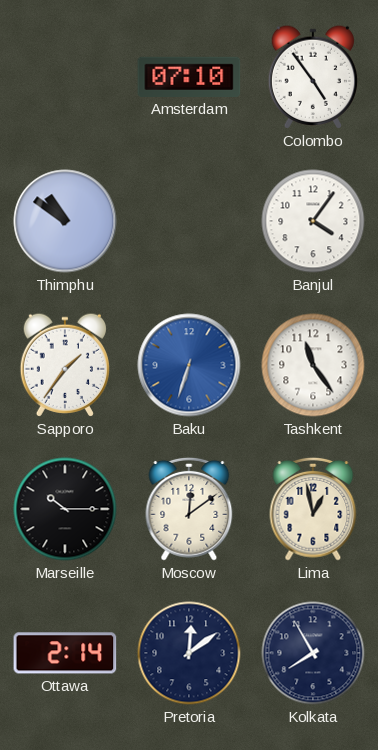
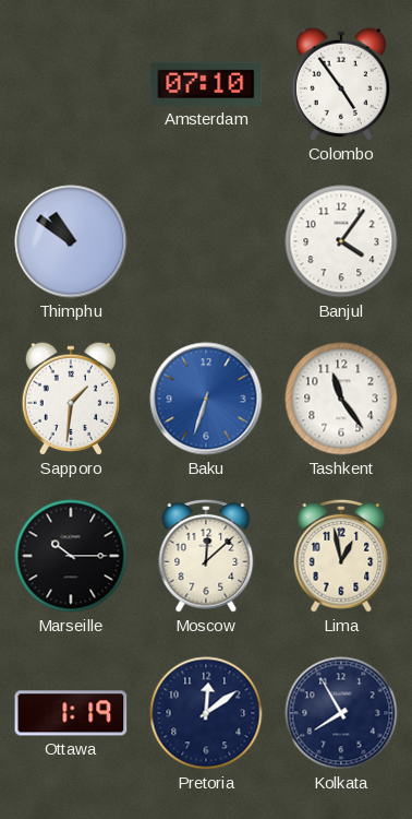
Sapporo: 1:36 -> 1:31 (71, 399)
Moscow: 12:09 -> 12:08 (206, 556)
Ottawa: 2:14 -> 1:19 (71, 713)
